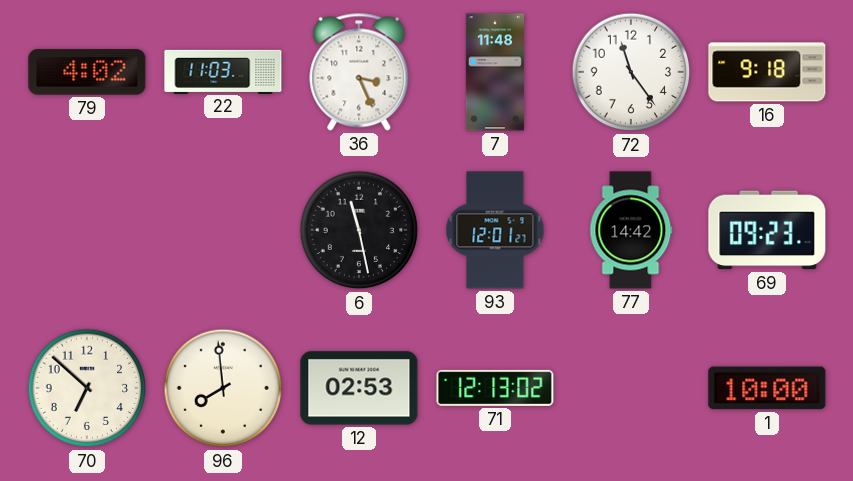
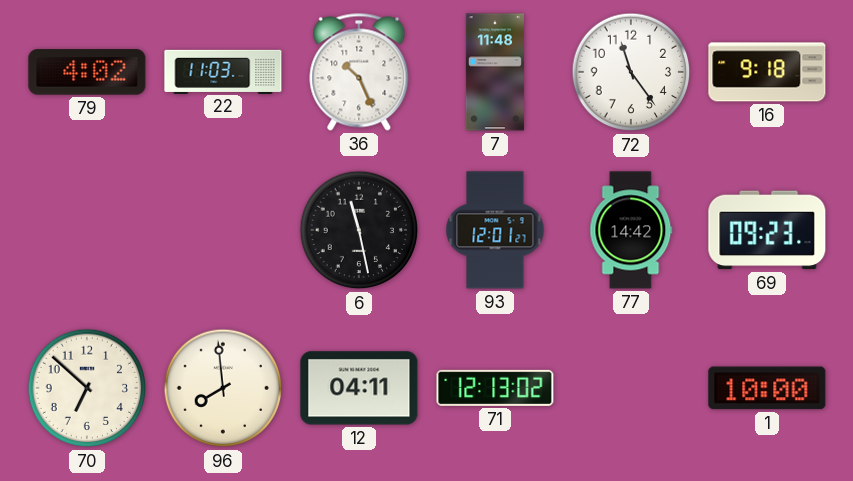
36: 3:26 -> 10:26 (359, 72)
12: 02:53 -> 04:11 (359, 388)
